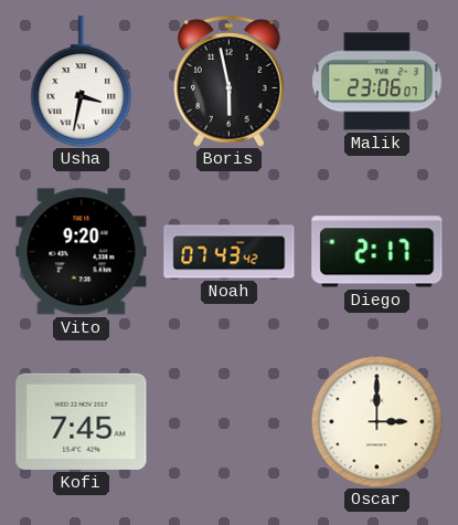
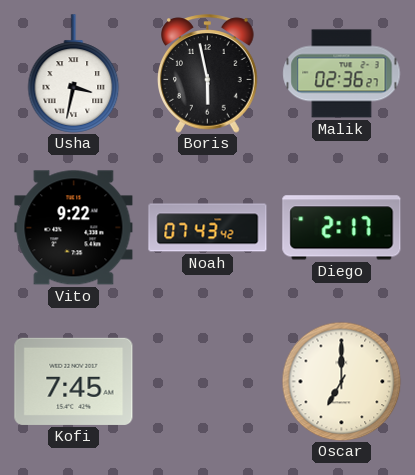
Malik: 23:06 -> 02:36 (342, 74)
Vito: 9:20 -> 9:22 (74, 228)
Oscar: 3:00 -> 7:00 (341, 381)
